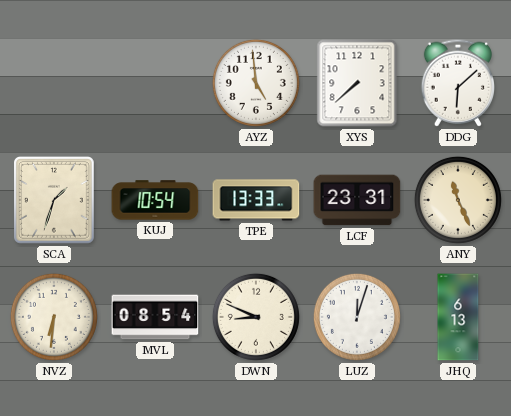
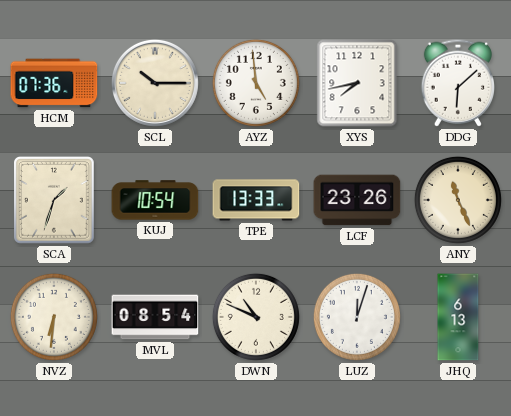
HCM: none -> 07:36 (54, 83)
SCL: none -> 10:15 (155, 83)
XYS: 7:38 -> 7:43 (357, 83)
LCF: 23:31 -> 23:26 (357, 200)
DWN: 8:49 -> 10:49 (256, 317)
